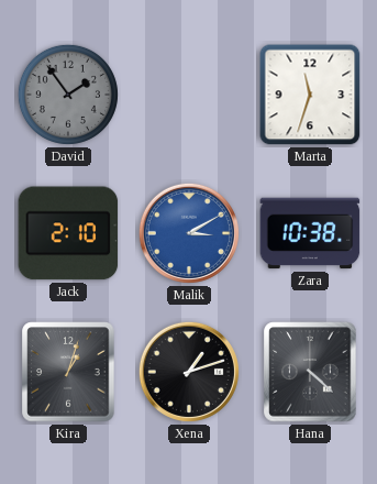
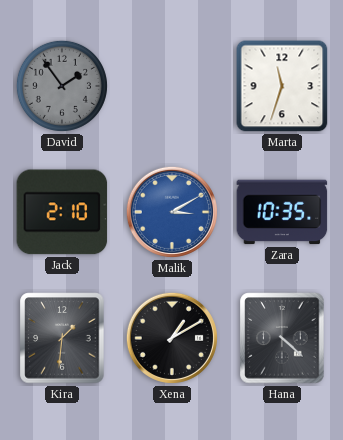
Zara: 10:38 -> 10:35 (282, 212)
Kira: 1:03 -> 1:31 (62, 338)
Xena: 1:12 -> 1:10 (172, 338)
